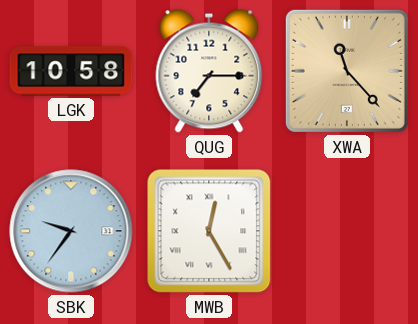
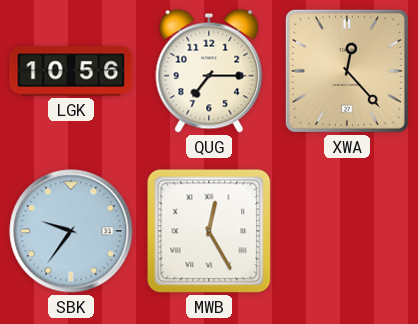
LGK: 10:58 -> 10:56 (71, 71)
XWA: 11:23 -> 12:23 (347, 71)
